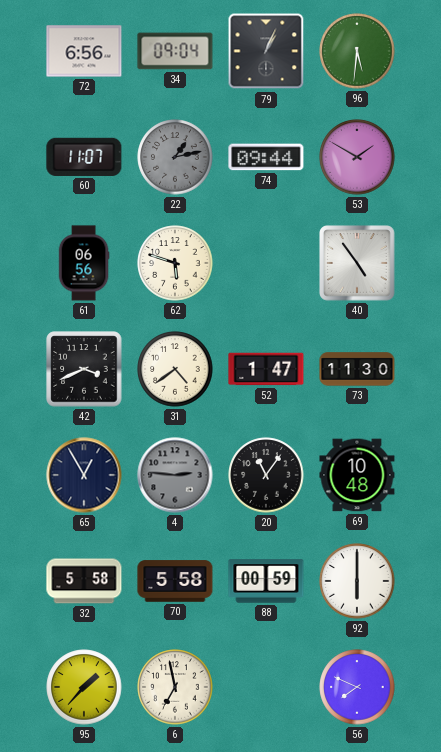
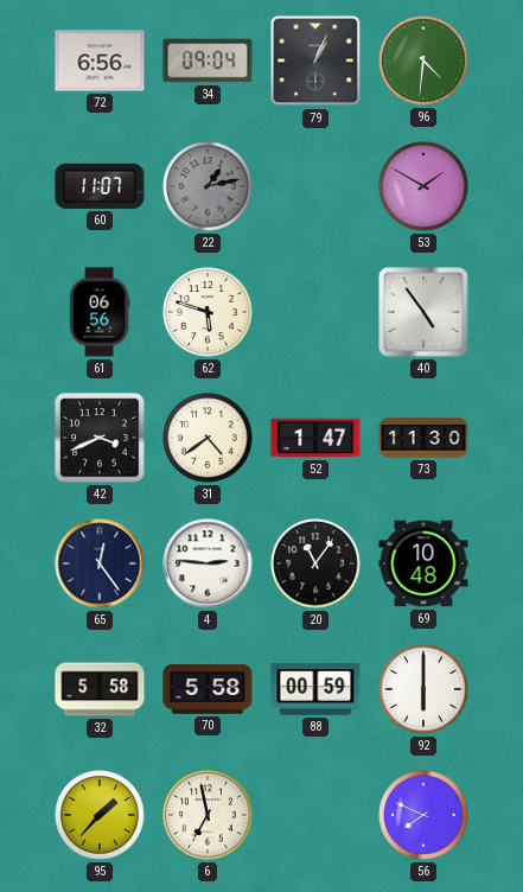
96: 5:31 -> 4:31 (423, 60)
74: 09:44 -> none (266, 157)
65: 12:55 -> 12:24 (100, 563)
4 dial: grey -> white (208, 563)
